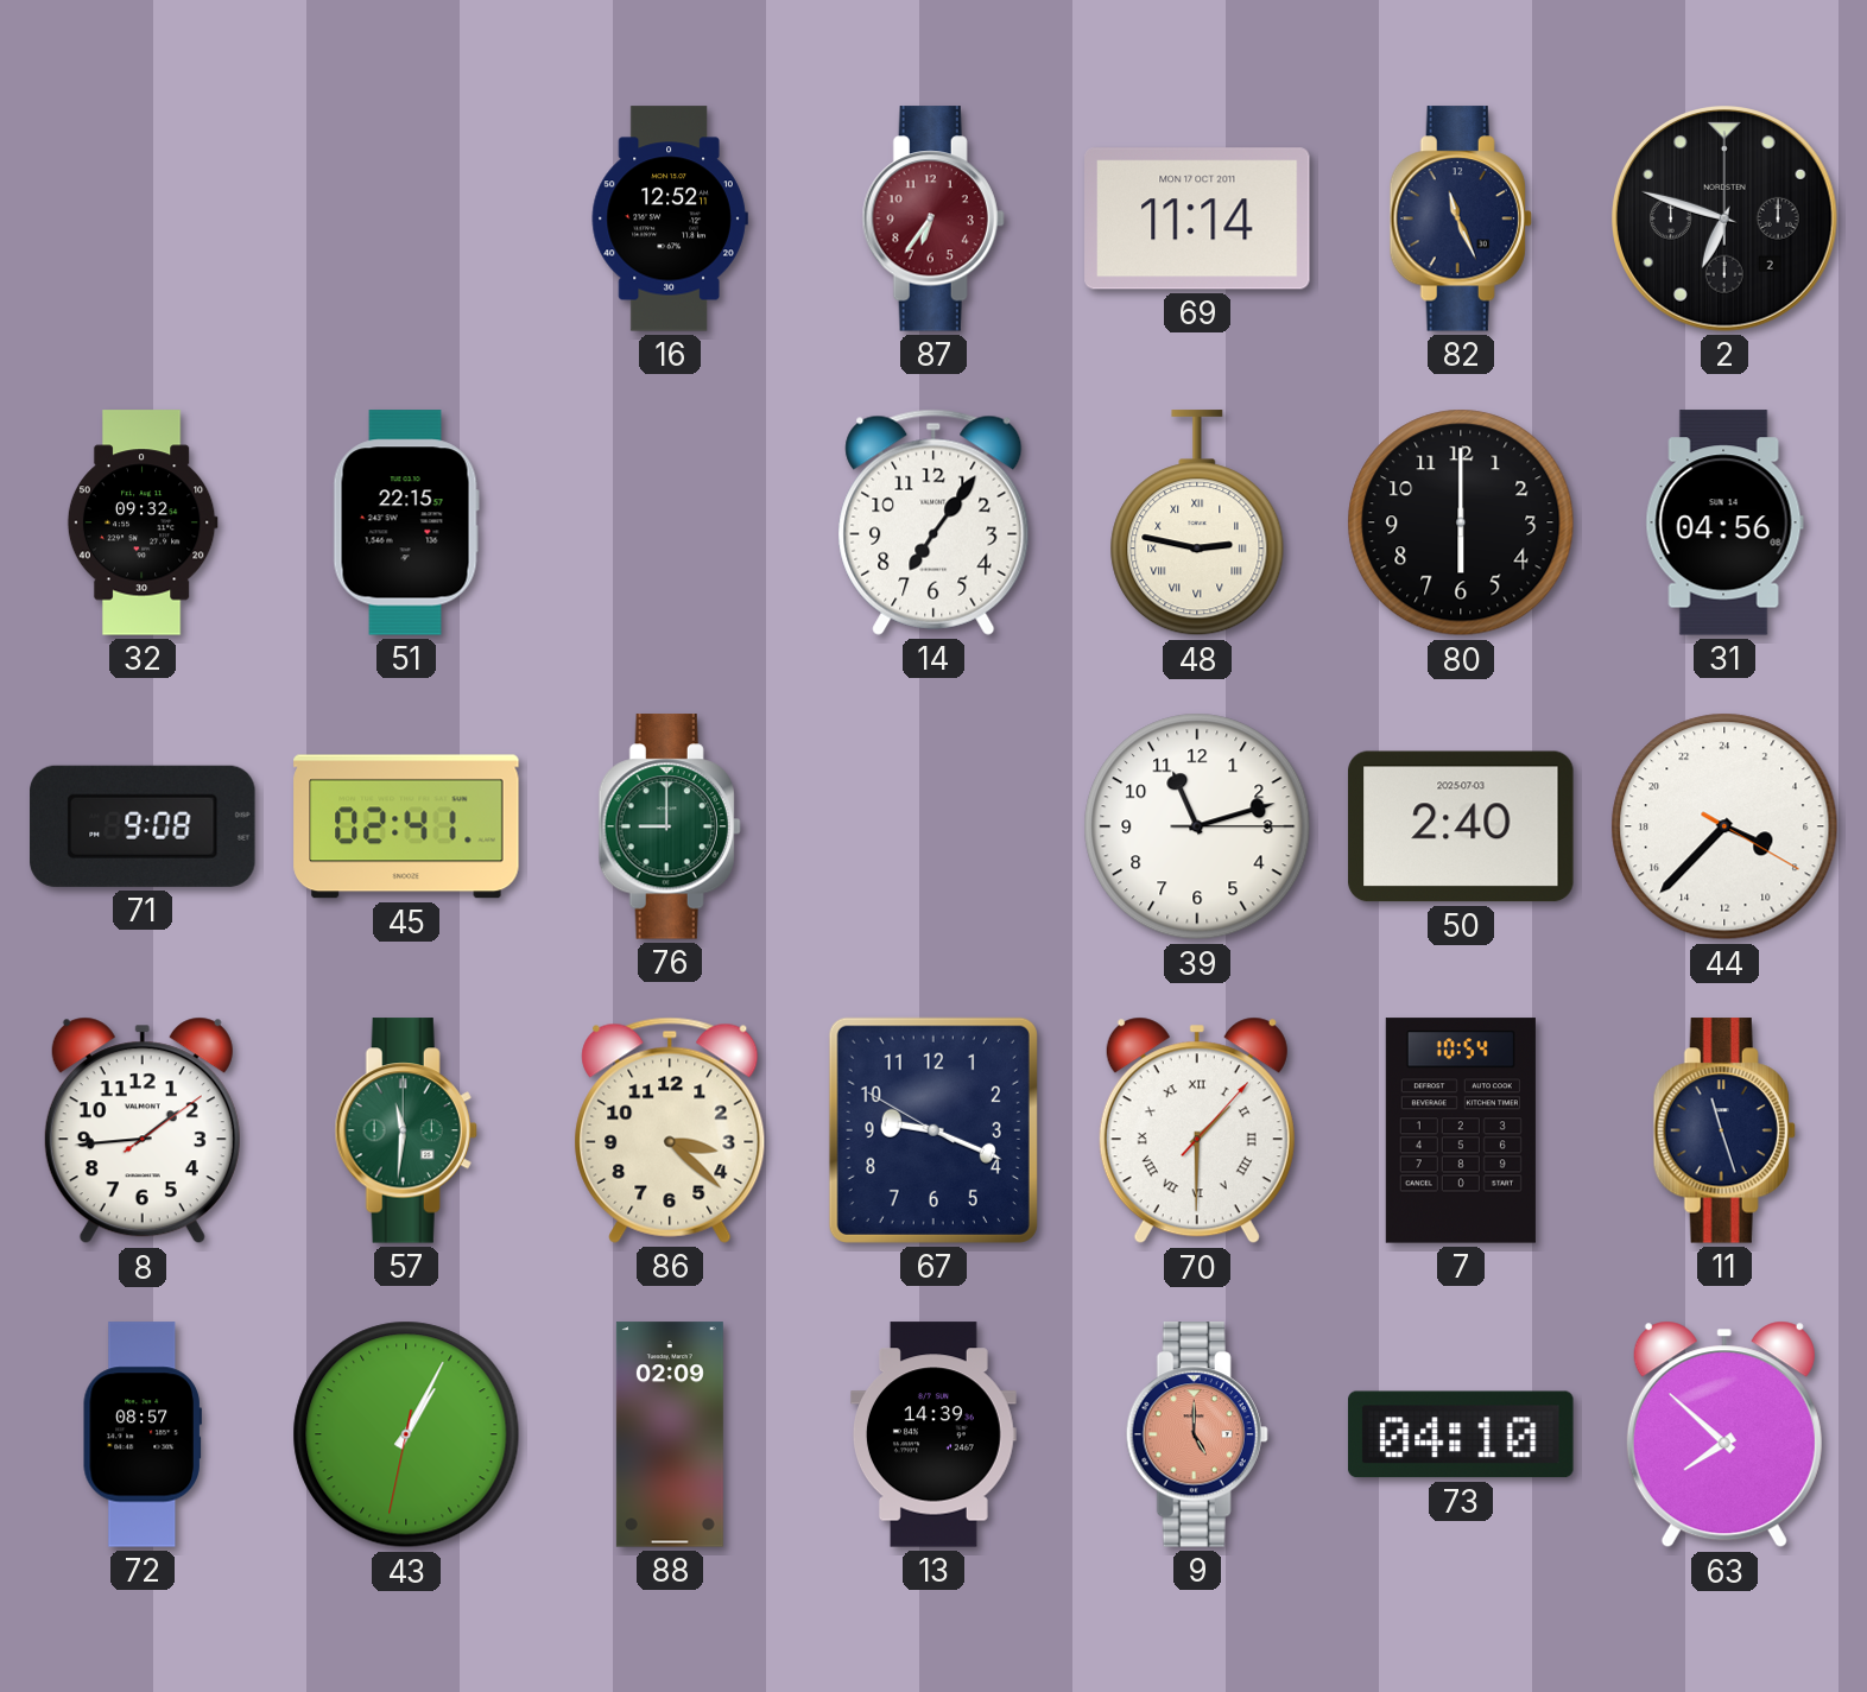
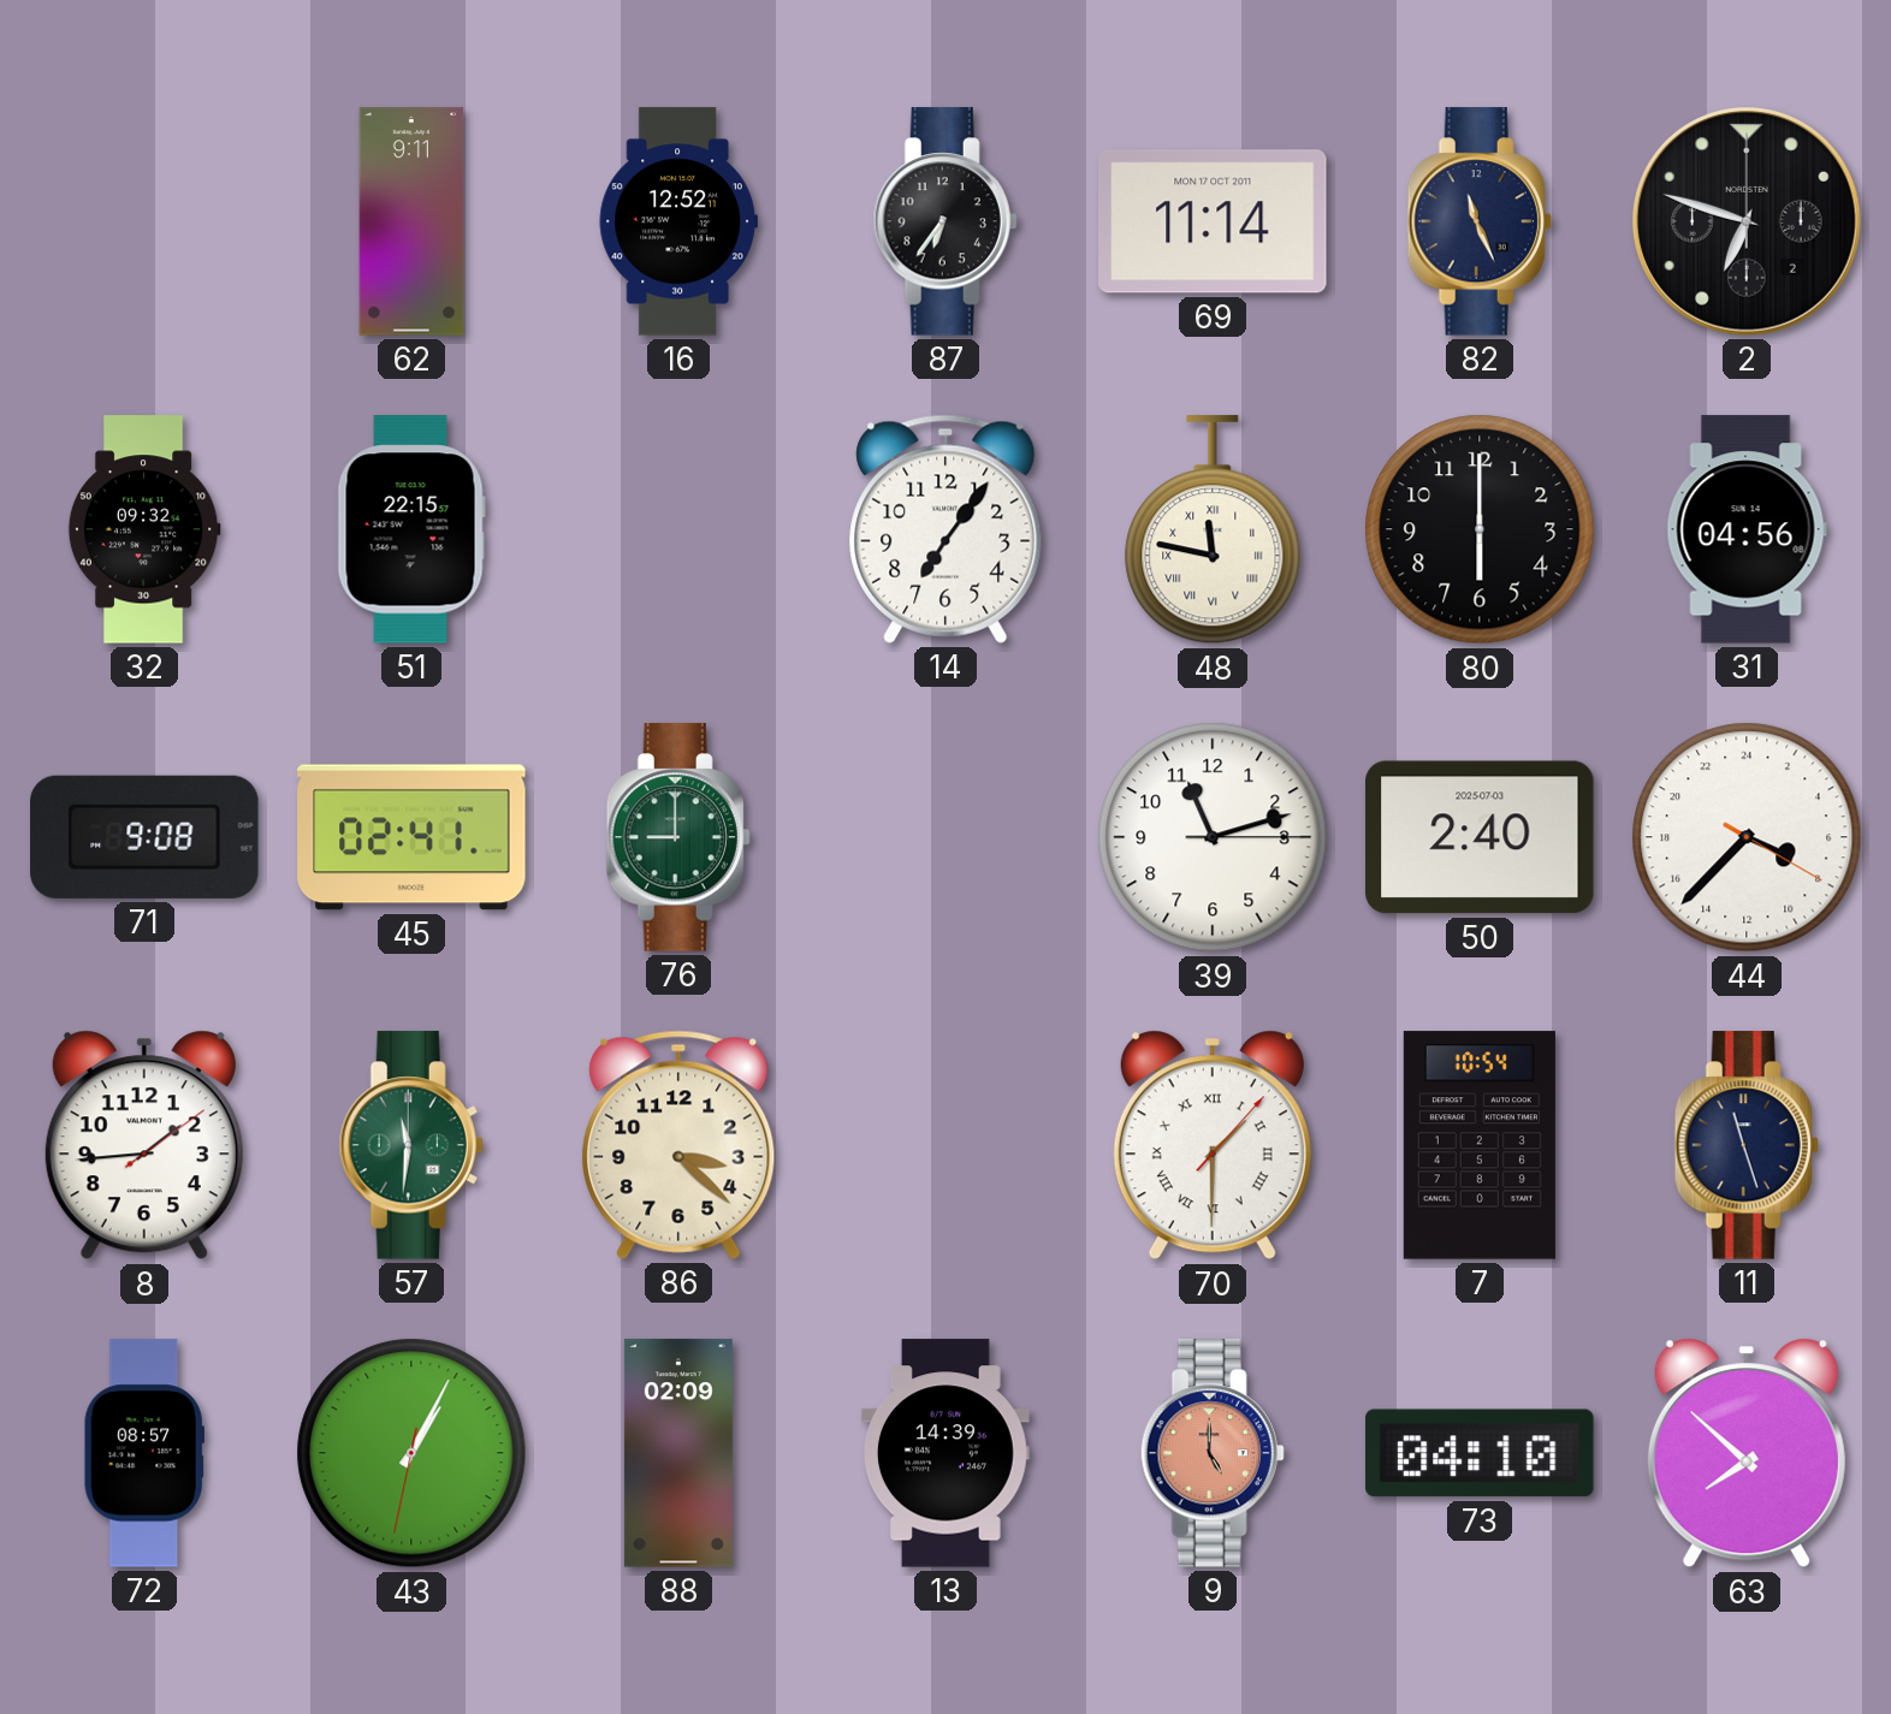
62: none -> 9:11 (411, 221)
87 dial: burgundy -> black (945, 221)
48: 2:47 -> 11:47 (1213, 530)
67: 9:18 -> none (933, 1130)
